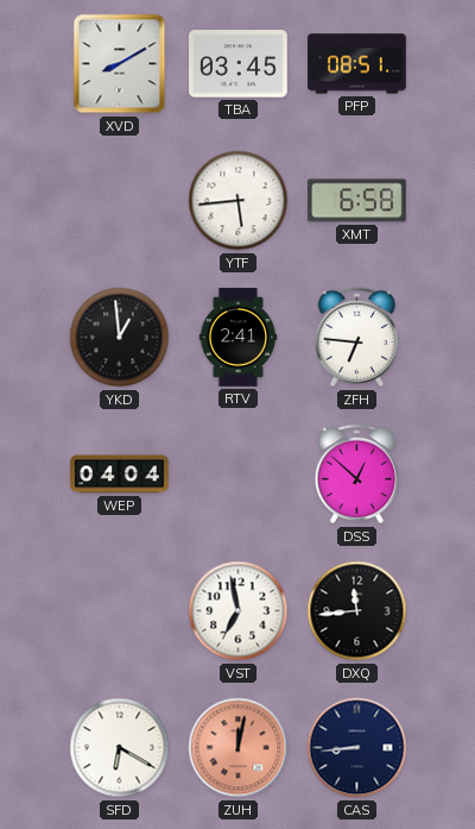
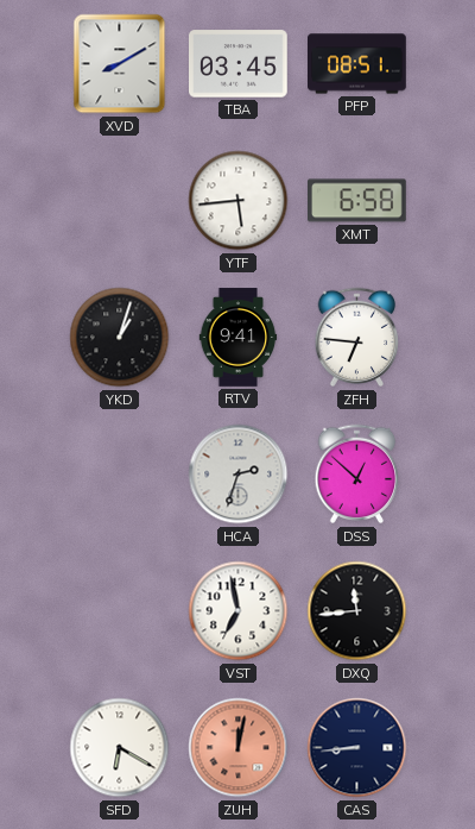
YKD: 12:59 -> 1:03 (120, 338)
RTV: 2:41 -> 9:41 (239, 338)
WEP: 04:04 -> none (120, 475)
HCA: none -> 2:33 (239, 475)
